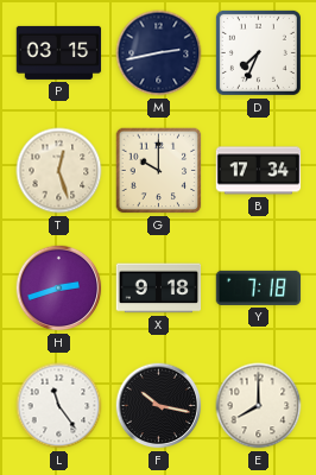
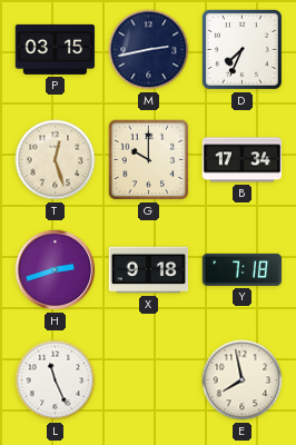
L: 11:24 -> 11:26 (56, 380)
F: 10:17 -> none (159, 406)
E: 8:00 -> 7:58 (243, 380)
